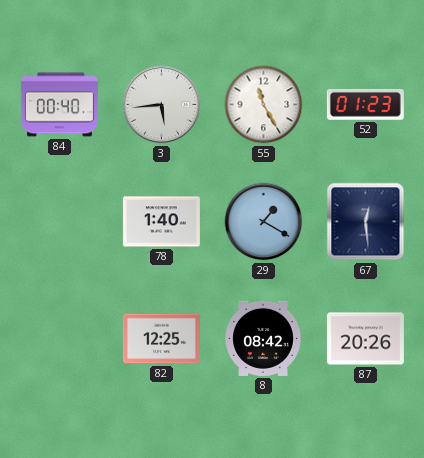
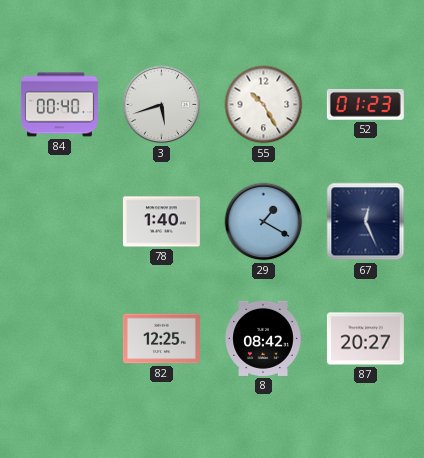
3: 5:44 -> 5:42 (162, 105)
55: 11:25 -> 10:25 (264, 105)
67: 12:29 -> 12:26 (366, 222)
87: 20:26 -> 20:27 (365, 339)
